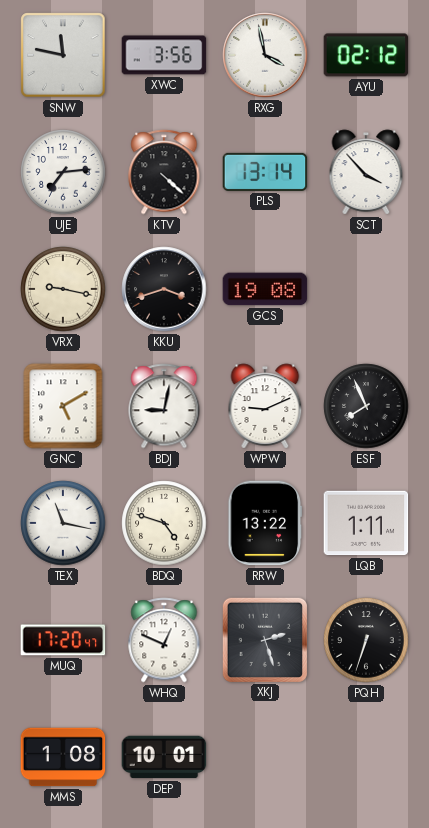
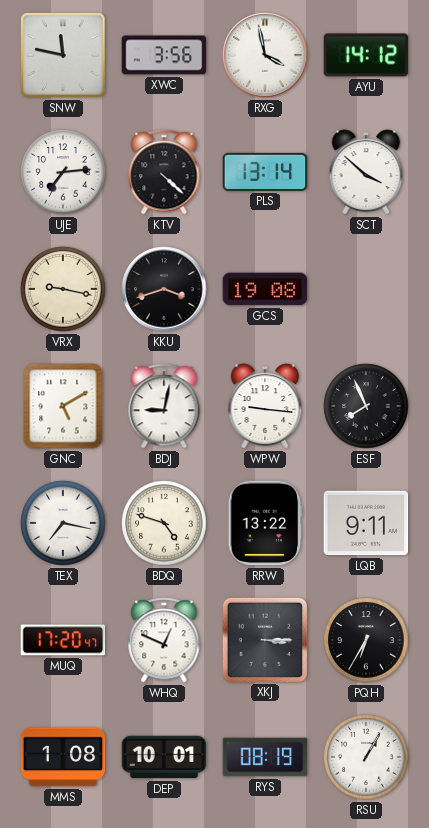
AYU: 02:12 -> 14:12 (366, 55)
SCT: 3:53 -> 3:52 (366, 172)
WPW: 9:11 -> 9:16 (265, 406)
TEX: 11:17 -> 7:17 (63, 523)
LQB: 1:11 -> 9:11 (366, 523)
XKJ: 2:27 -> 3:15 (264, 639)
PQH: 6:33 -> 6:35 (366, 640)
RYS: none -> 08:19 (265, 757)
RSU: none -> 1:05 (366, 757)
